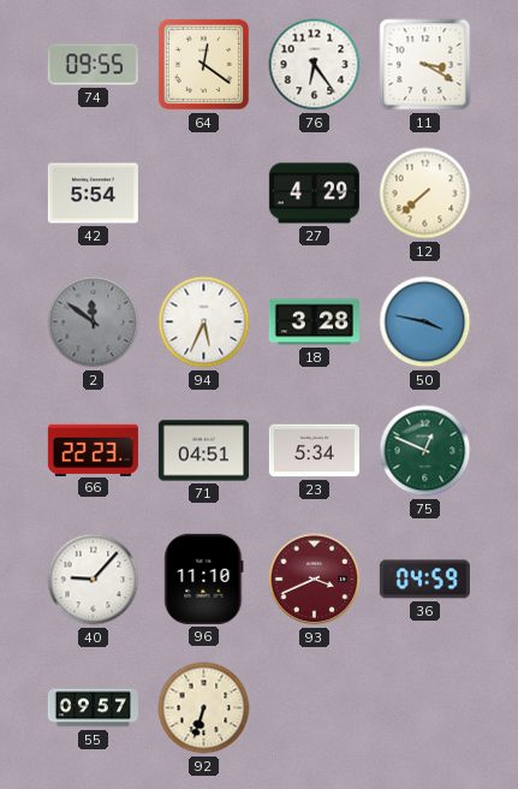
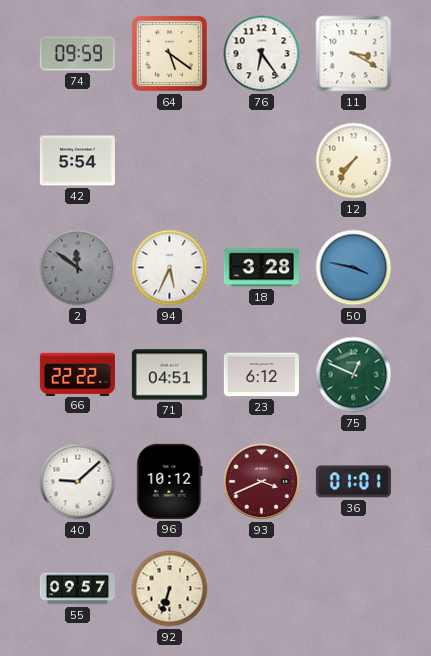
74: 09:55 -> 09:59 (77, 54)
64: 12:21 -> 5:21 (169, 53)
27: 4:29 -> none (314, 194)
12: 7:38 -> 7:36 (354, 161)
66: 22:23 -> 22:22 (77, 374)
23: 5:34 -> 6:12 (261, 375)
40: 9:07 -> 9:08 (78, 482)
96: 11:10 -> 10:12 (170, 481)
36: 04:59 -> 01:01 (353, 482)
